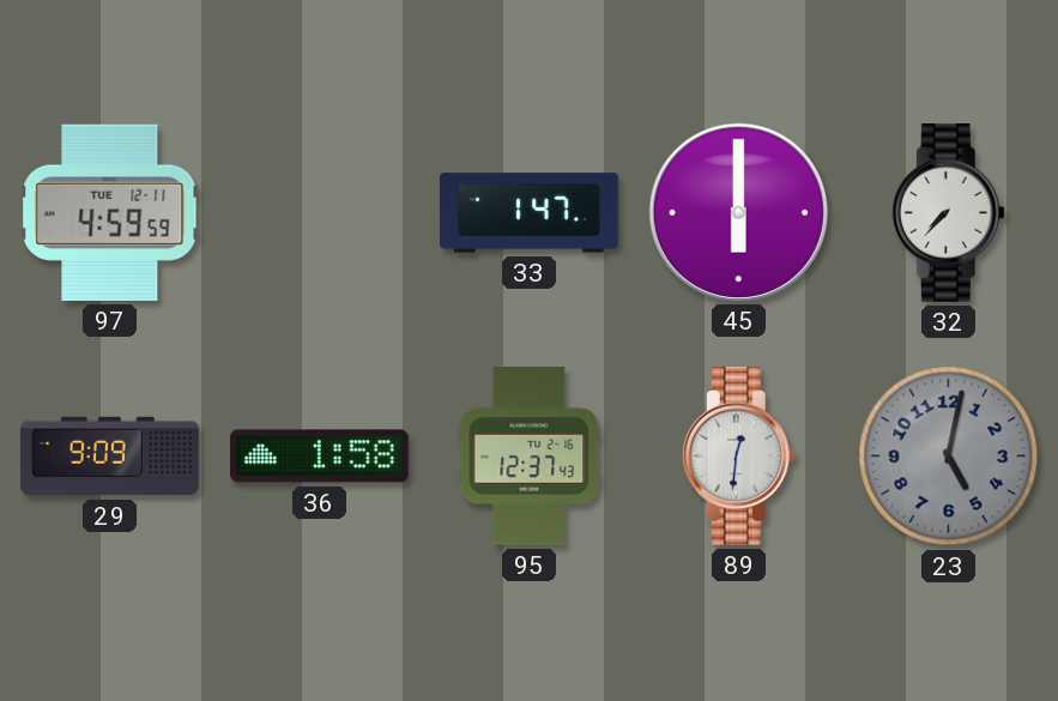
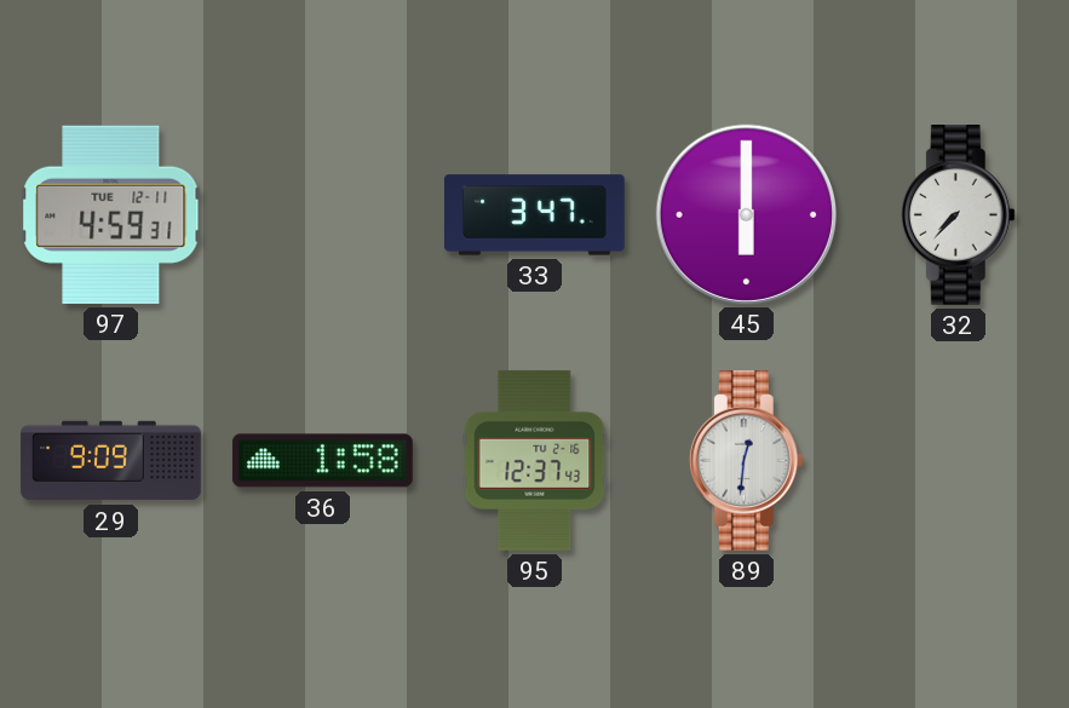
97: 4:59:59 -> 4:59:31 (111, 214)
33: 1:47 -> 3:47 (535, 215)
23: 5:02 -> none (949, 457)
